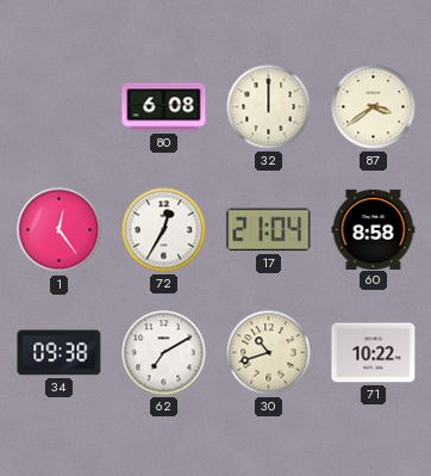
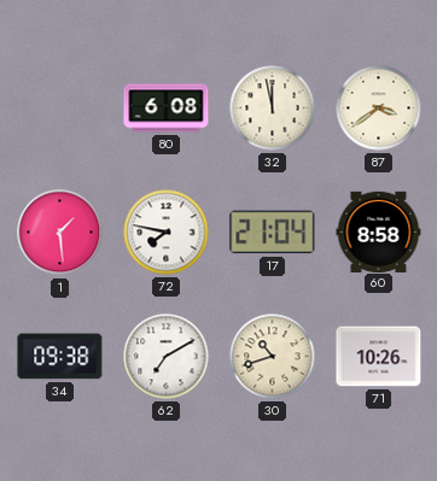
32: 12:00 -> 11:58 (273, 108)
1: 12:24 -> 1:29 (60, 233)
72: 12:35 -> 7:47 (167, 233)
71: 10:22 -> 10:26 (379, 357)
